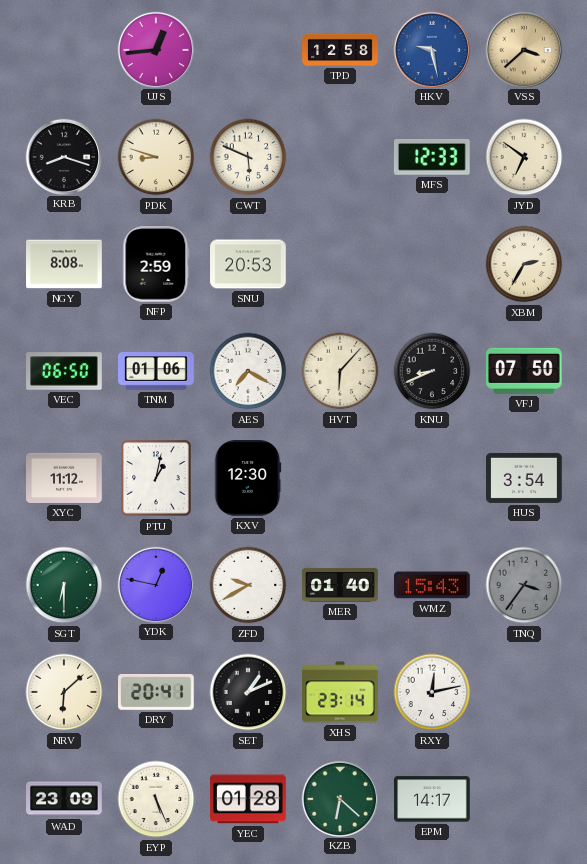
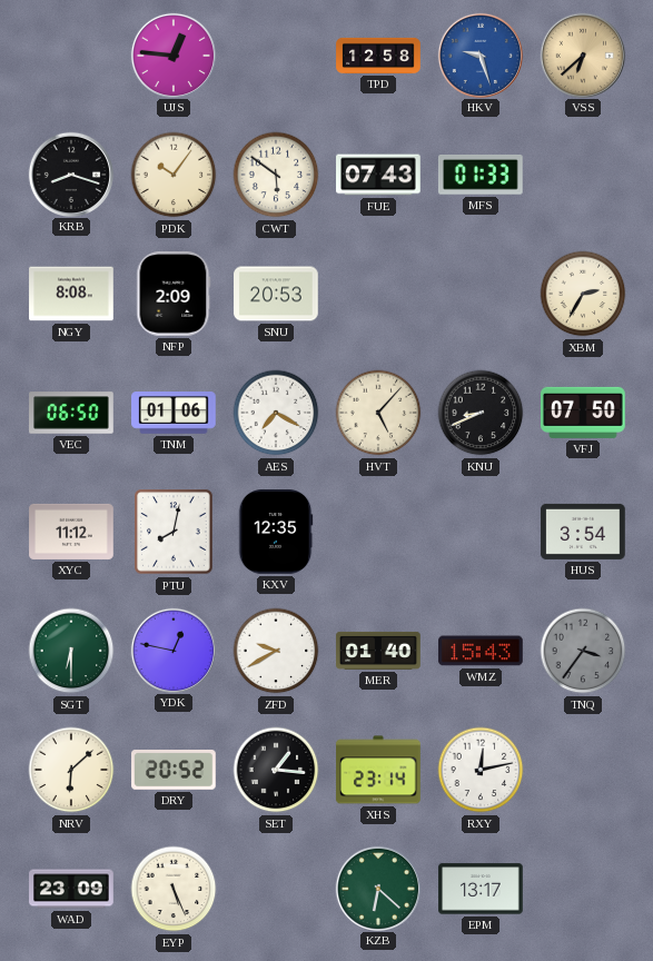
UJS: 12:44 -> 12:46 (172, 55)
HKV: 9:28 -> 9:27 (479, 55)
VSS: 3:38 -> 6:38 (582, 55)
PDK: 8:48 -> 10:06 (174, 175)
CWT: 5:49 -> 5:51 (276, 175)
FUE: none -> 07:43 (378, 175)
MFS: 12:33 -> 01:33 (481, 176)
JYD: 6:51 -> none (524, 157)
NFP: 2:59 -> 2:09 (174, 294)
HVT: 6:07 -> 5:07 (378, 413)
PTU: 1:02 -> 8:02 (174, 532)
KXV: 12:30 -> 12:35 (276, 532)
DRY: 20:41 -> 20:52 (174, 771)
SET: 1:11 -> 1:16 (276, 770)
YEC: 01:28 -> none (248, 799)
EPM: 14:17 -> 13:17 (481, 889)
